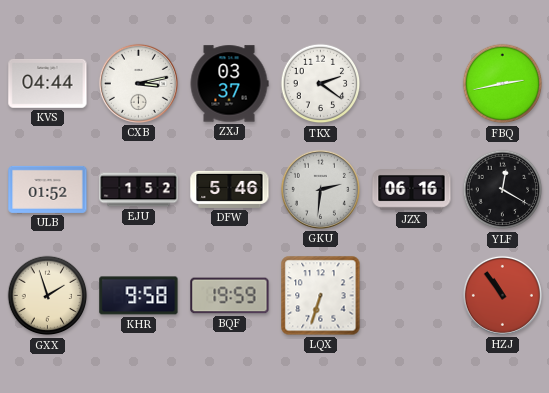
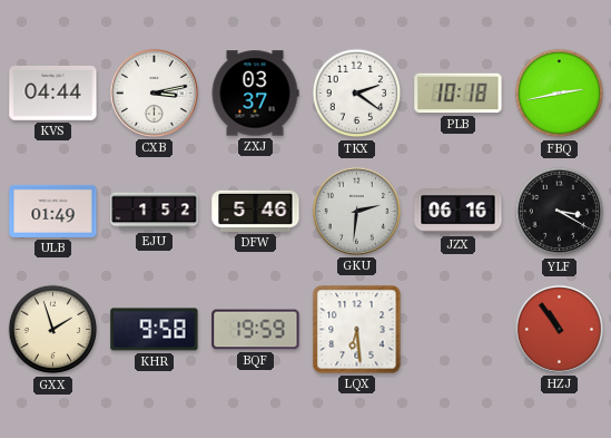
PLB: none -> 10:18 (459, 94)
ULB: 01:52 -> 01:49 (53, 211)
YLF: 12:20 -> 3:20 (560, 212)
LQX: 6:33 -> 6:29 (357, 330)
